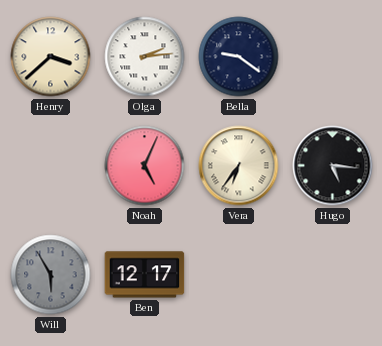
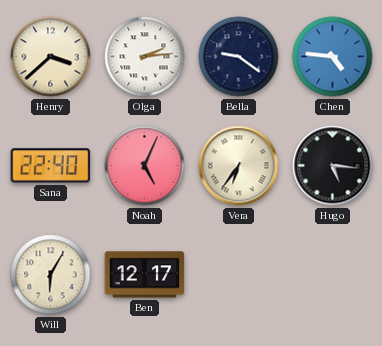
Chen: none -> 4:46 (333, 57)
Sana: none -> 22:40 (51, 166)
Will: 5:55 -> 6:05 (51, 275)
Will dial: grey -> cream (51, 275)
